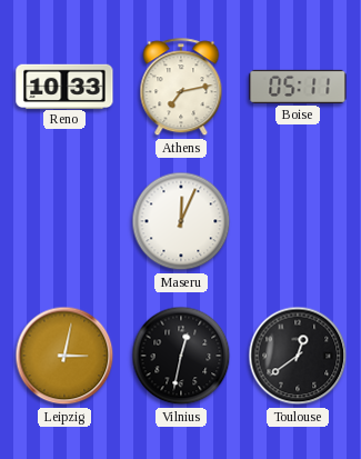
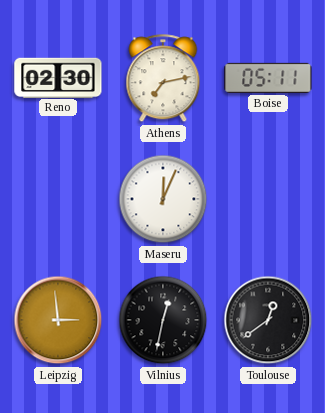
Reno: 10:33 -> 02:30 (58, 77)
Leipzig: 3:02 -> 2:59 (58, 320)
